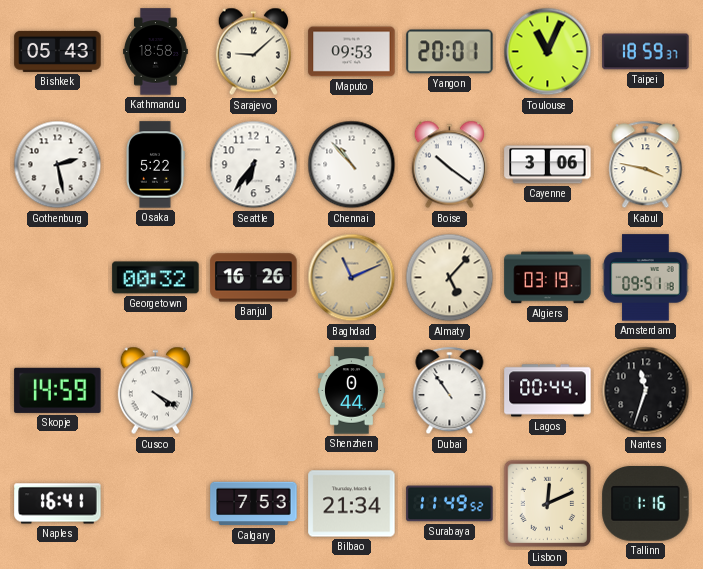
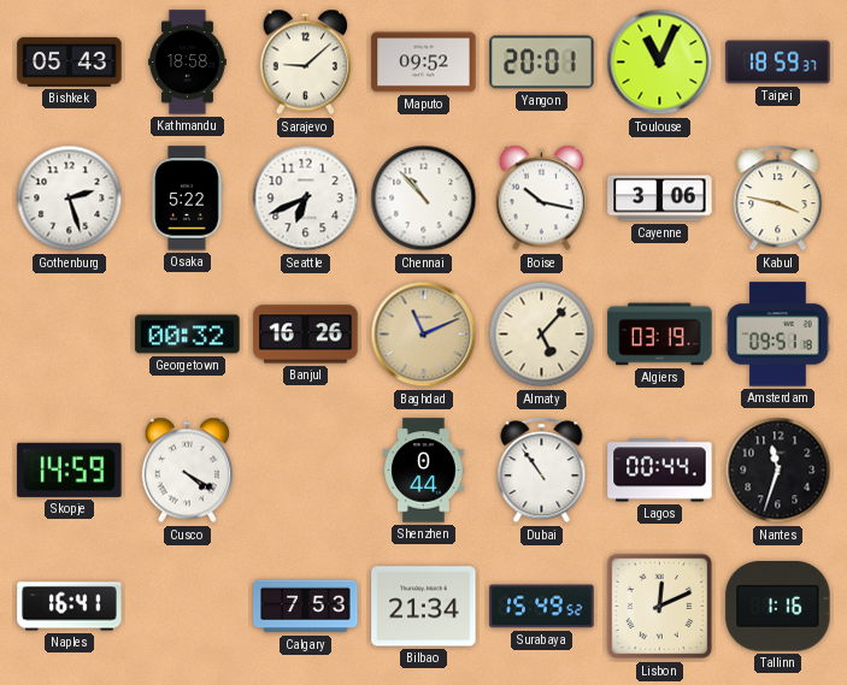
Maputo: 09:53 -> 09:52 (424, 63)
Gothenburg: 2:28 -> 2:27 (70, 199)
Seattle: 6:36 -> 6:41 (306, 199)
Boise: 10:21 -> 10:17 (541, 199)
Surabaya: 11:49 -> 15:49 (542, 607)
